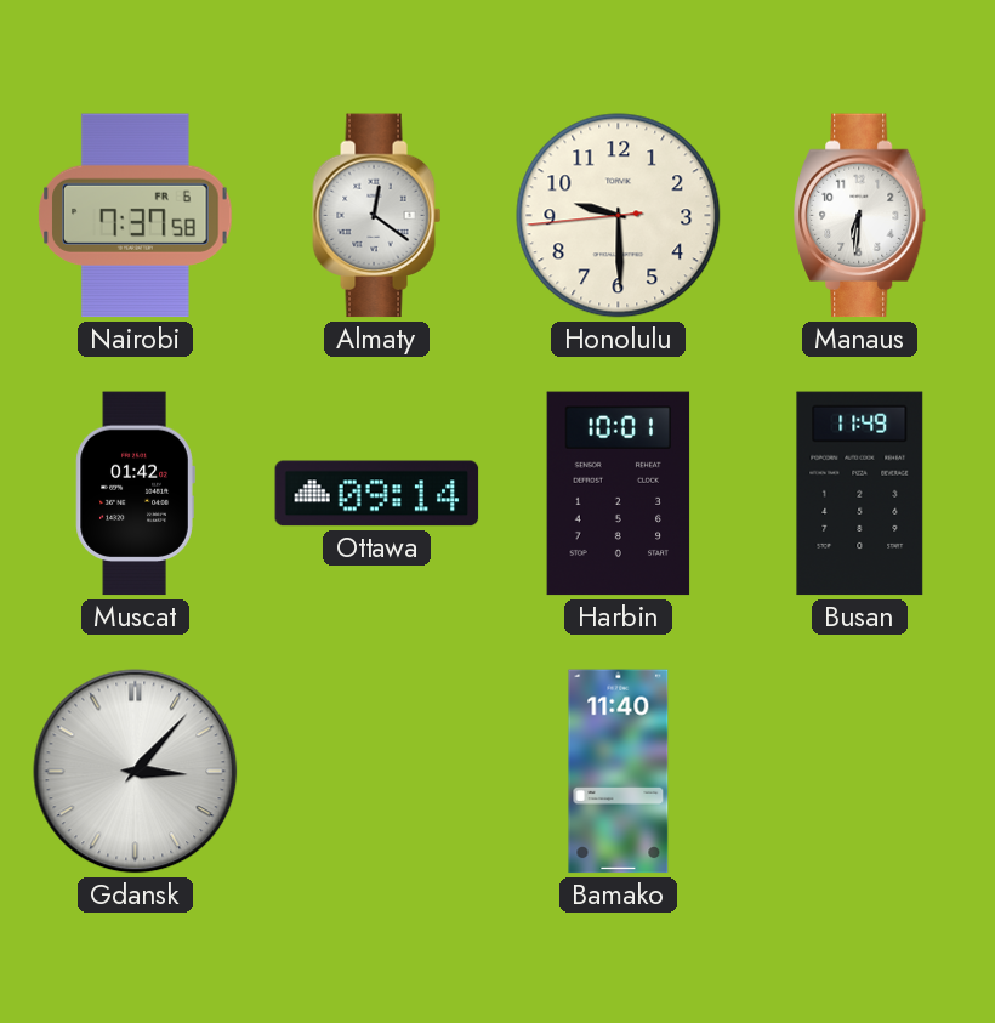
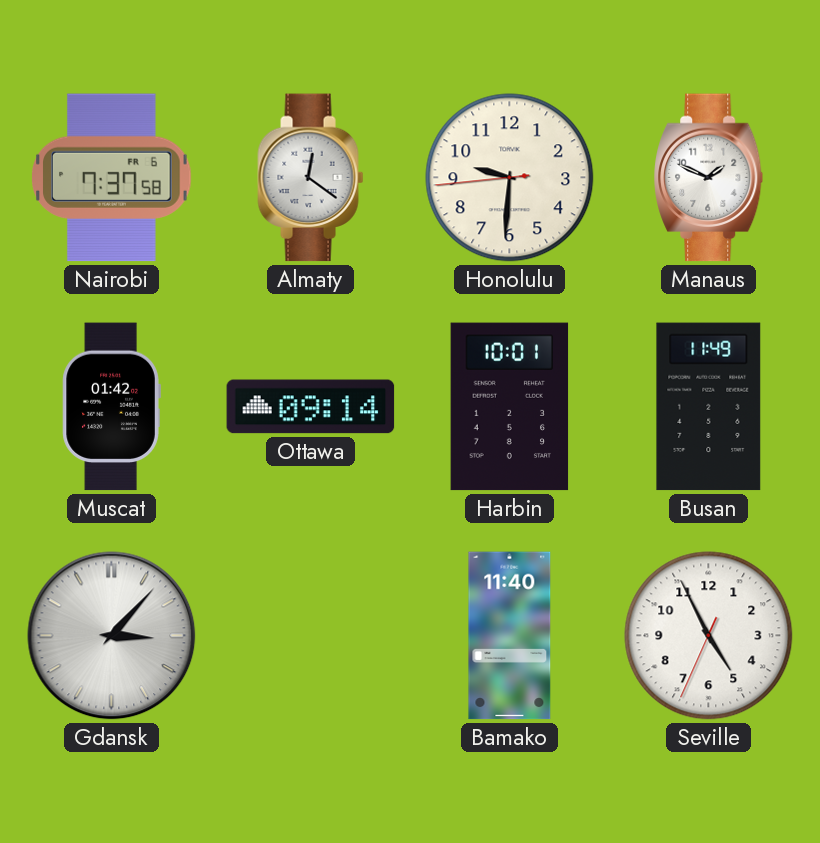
Honolulu: 9:29 -> 9:30 (510, 178)
Manaus: 6:31 -> 1:49 (709, 178)
Seville: none -> 4:55 (709, 636)
